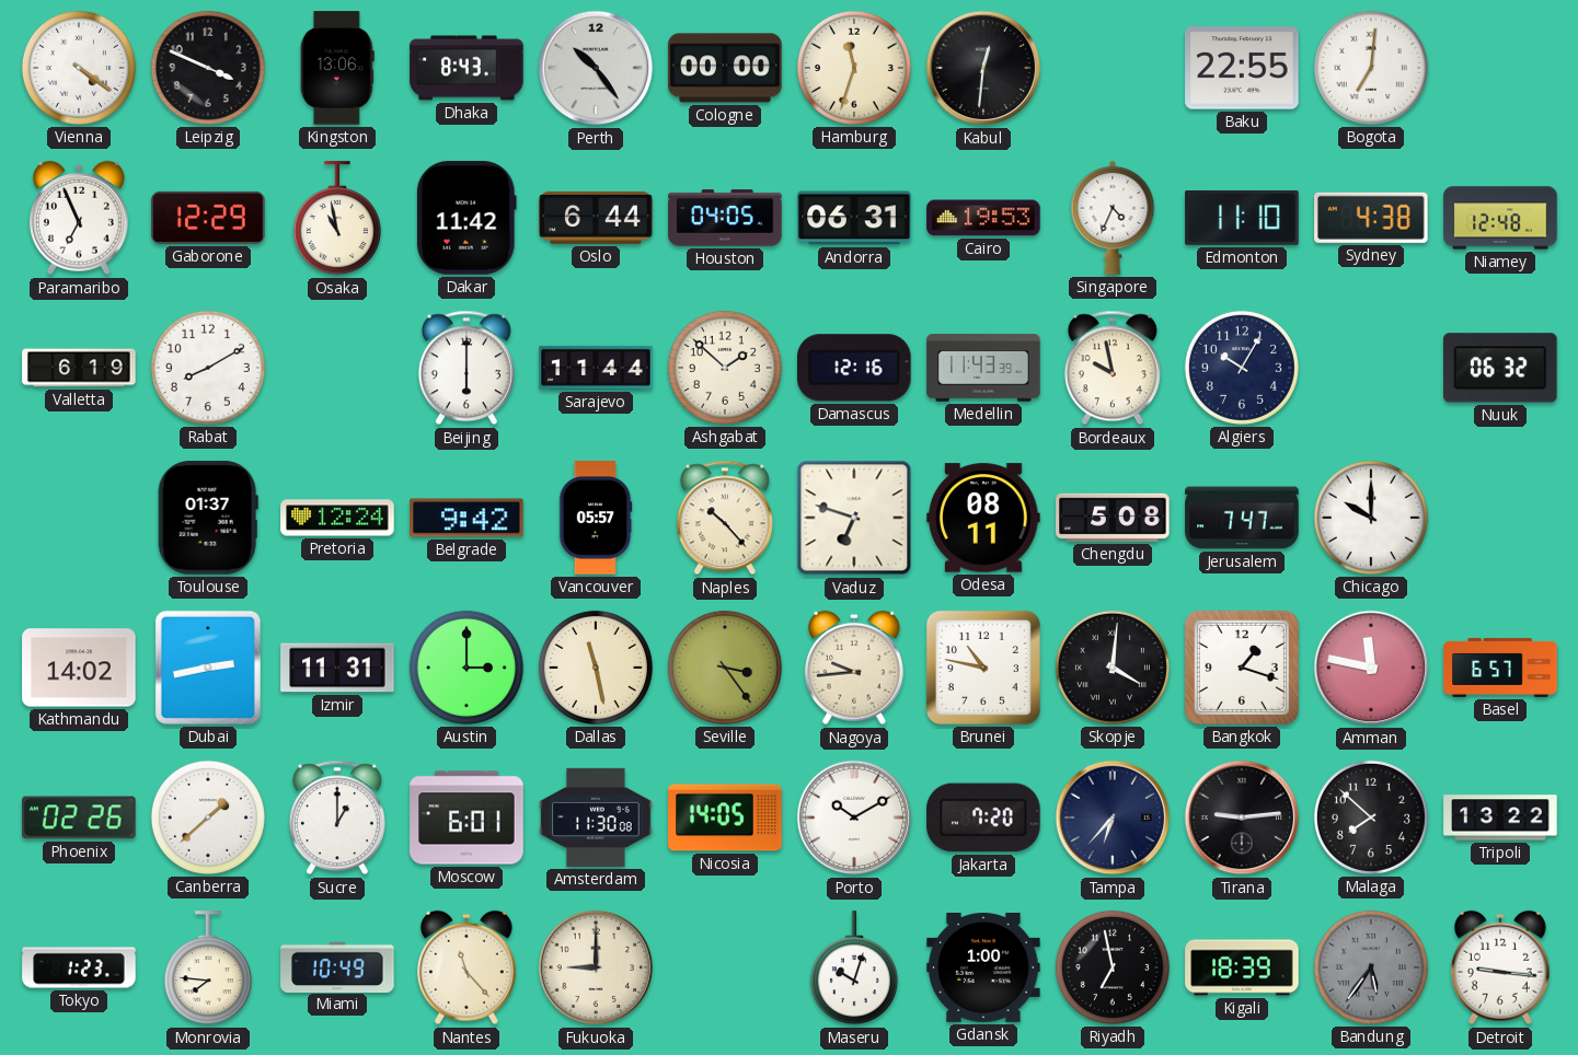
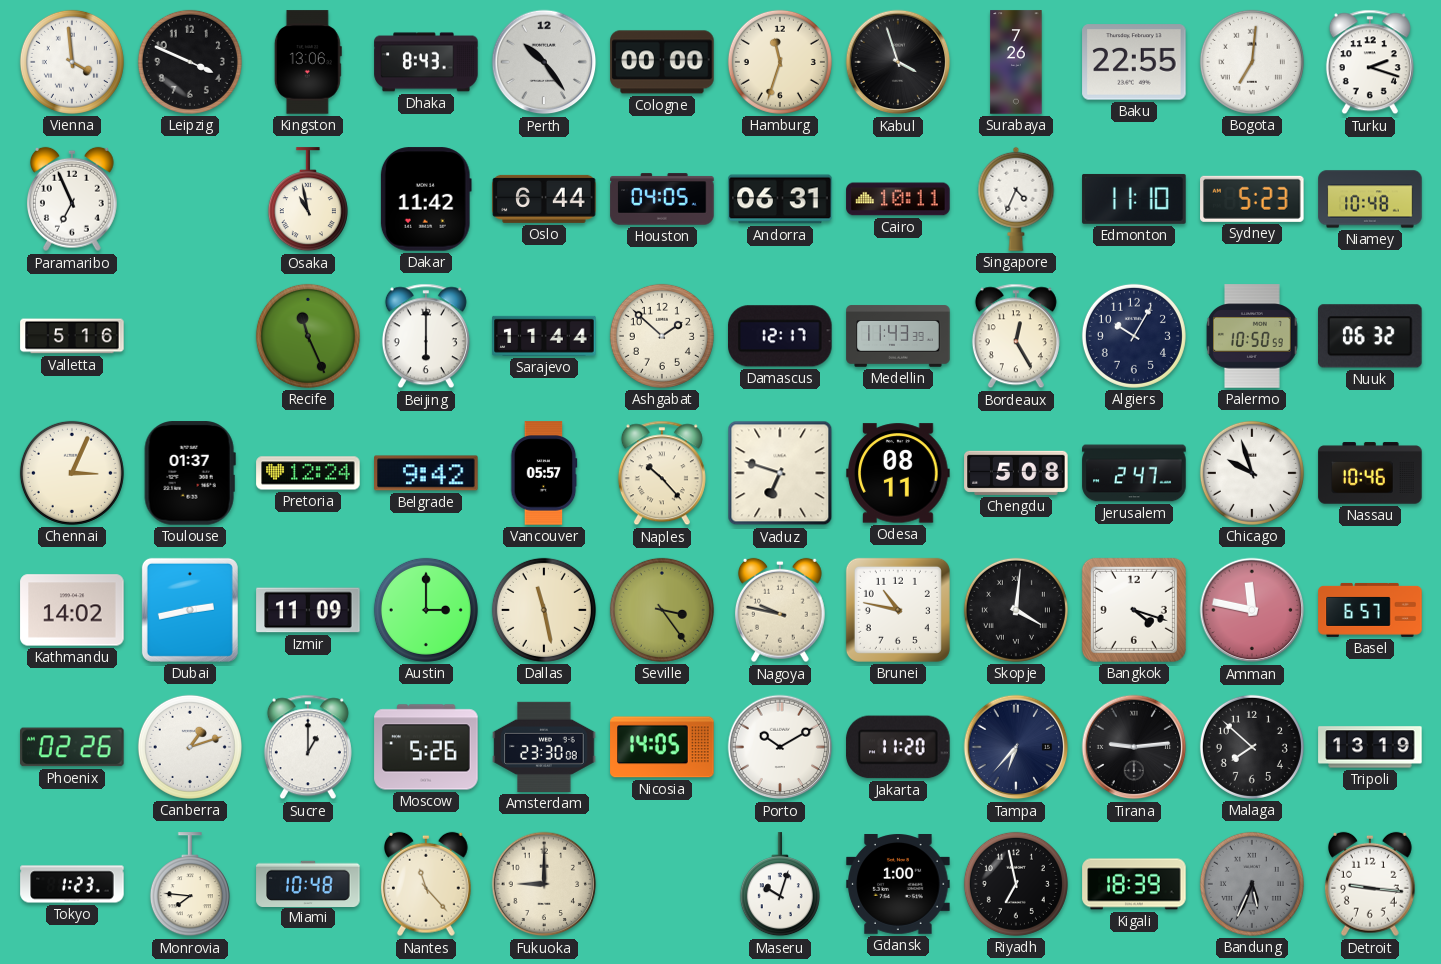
Vienna: 4:21 -> 3:59 (72, 62)
Kabul: 12:31 -> 3:57 (898, 62)
Surabaya: none -> 7:26 (1016, 62)
Turku: none -> 2:18 (1370, 62)
Gaborone: 12:29 -> none (208, 218)
Cairo: 19:53 -> 10:11 (898, 199)
Sydney: 4:38 -> 5:23 (1252, 199)
Niamey: 12:48 -> 10:48 (1370, 199)
Valletta: 6:19 -> 5:16 (72, 336)
Rabat: 8:10 -> none (208, 368)
Recife: none -> 11:26 (308, 336)
Damascus: 12:16 -> 12:17 (781, 336)
Bordeaux: 9:58 -> 12:25 (1016, 336)
Palermo: none -> 10:50 (1253, 336)
Chennai: none -> 3:04 (72, 473)
Jerusalem: 7:47 -> 2:47 (1134, 473)
Chicago: 10:00 -> 9:57 (1252, 473)
Nassau: none -> 10:46 (1370, 473)
Izmir: 11:31 -> 11:09 (308, 610)
Nagoya: 9:44 -> 9:47 (780, 610)
Bangkok: 1:18 -> 4:18 (1134, 610)
Canberra: 1:38 -> 1:12 (190, 747)
Moscow: 6:01 -> 5:26 (426, 747)
Amsterdam: 11:30 -> 23:30 (544, 747)
Jakarta: 7:20 -> 11:20 (898, 747)
Tripoli: 13:22 -> 13:19 (1370, 747)
Miami: 10:49 -> 10:48 (308, 883)
Bandung: 5:36 -> 5:34 (1252, 884)
